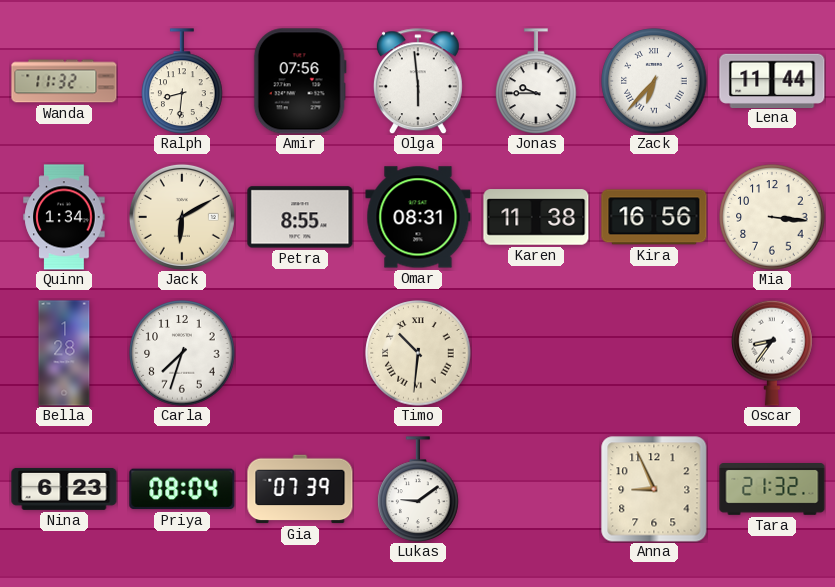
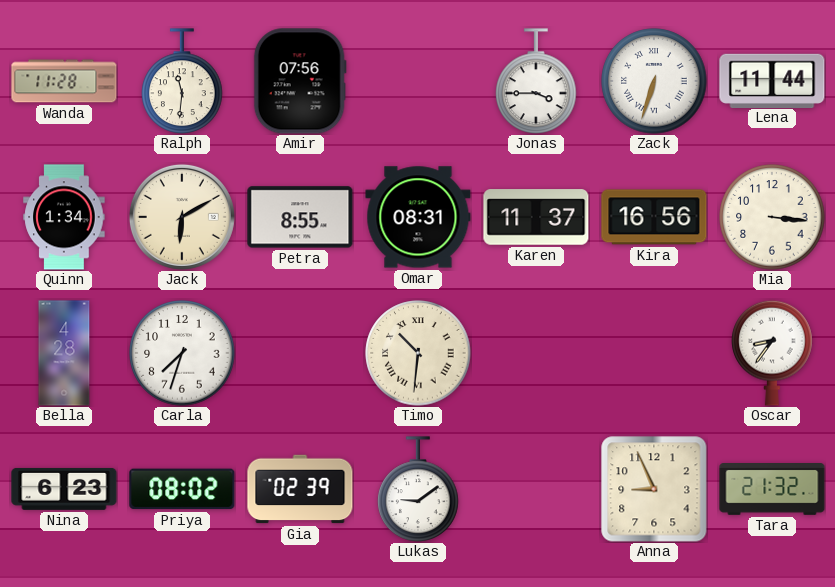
Wanda: 11:32 -> 11:28 (64, 81)
Ralph: 8:31 -> 11:31 (182, 81)
Olga: 5:59 -> none (418, 81)
Jonas: 9:45 -> 3:45 (536, 81)
Zack: 6:37 -> 6:33 (654, 81)
Karen: 11:38 -> 11:37 (536, 217)
Bella: 1:28 -> 4:28 (64, 353)
Priya: 08:04 -> 08:02 (182, 489)
Gia: 07:39 -> 02:39 (300, 489)
